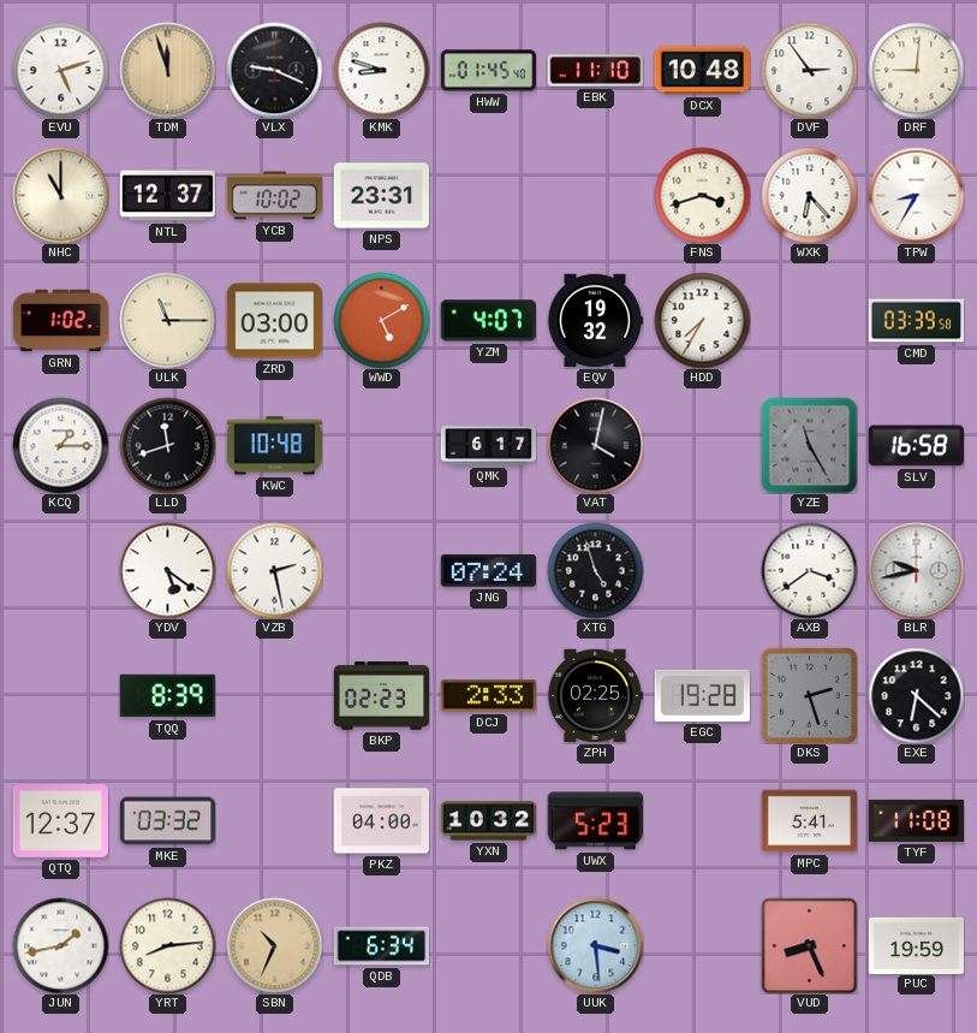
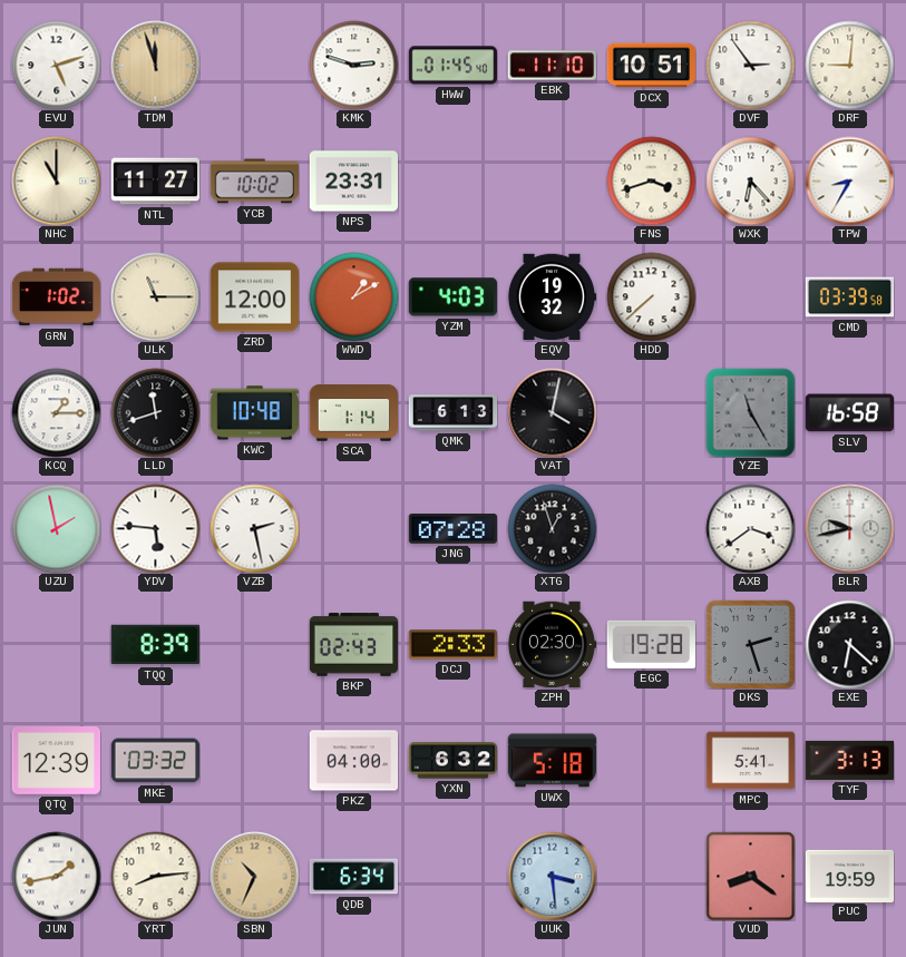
VLX: 9:19 -> none (274, 70)
KMK: 8:48 -> 2:48 (353, 65)
DCX: 10:48 -> 10:51 (651, 66)
NTL: 12:37 -> 11:27 (155, 182)
ZRD: 03:00 -> 12:00 (254, 297)
WWD: 5:10 -> 1:10 (353, 296)
YZM: 4:07 -> 4:03 (452, 297)
HDD: 7:35 -> 7:38 (651, 296)
SCA: none -> 1:14 (353, 413)
QMK: 6:17 -> 6:13 (452, 413)
UZU: none -> 1:58 (56, 528)
YDV: 5:21 -> 5:46 (155, 528)
JNG: 07:24 -> 07:28 (452, 529)
XTG: 4:57 -> 12:57 (552, 528)
BKP: 02:23 -> 02:43 (353, 645)
ZPH: 02:25 -> 02:30 (552, 645)
QTQ: 12:37 -> 12:39 (56, 761)
YXN: 10:32 -> 6:32 (452, 761)
UWX: 5:23 -> 5:18 (552, 761)
TYF: 11:08 -> 3:13 (849, 760)
VUD: 8:26 -> 8:21 (750, 876)
